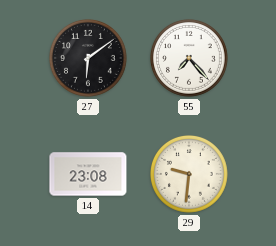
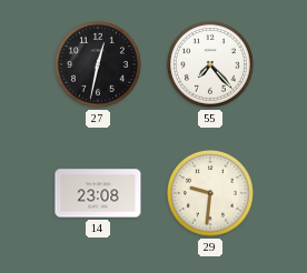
27: 6:09 -> 12:32 (99, 65)
